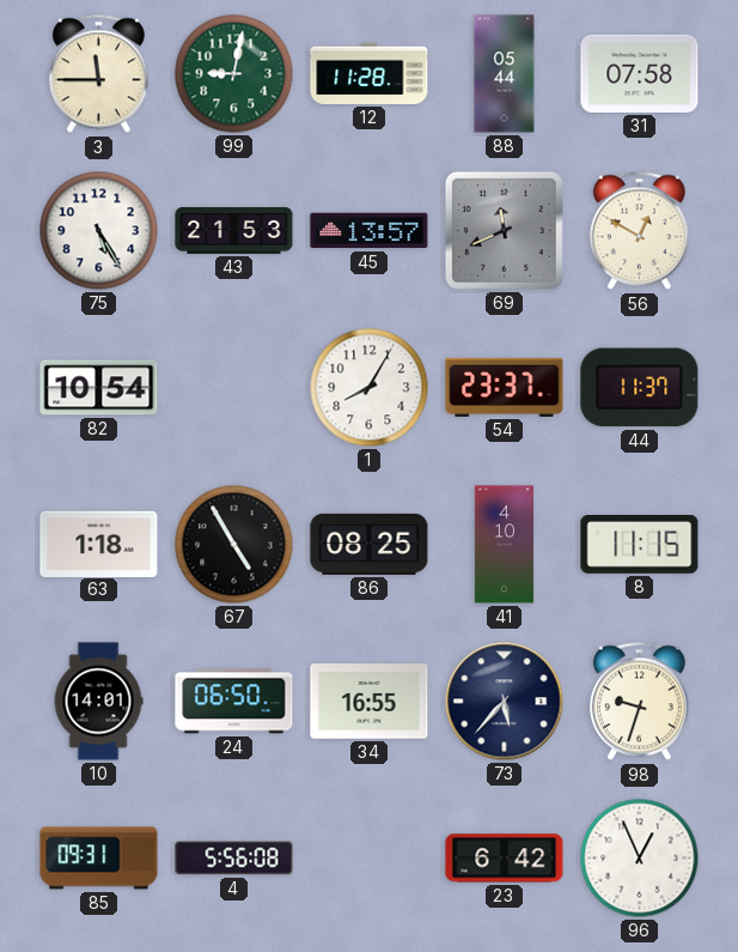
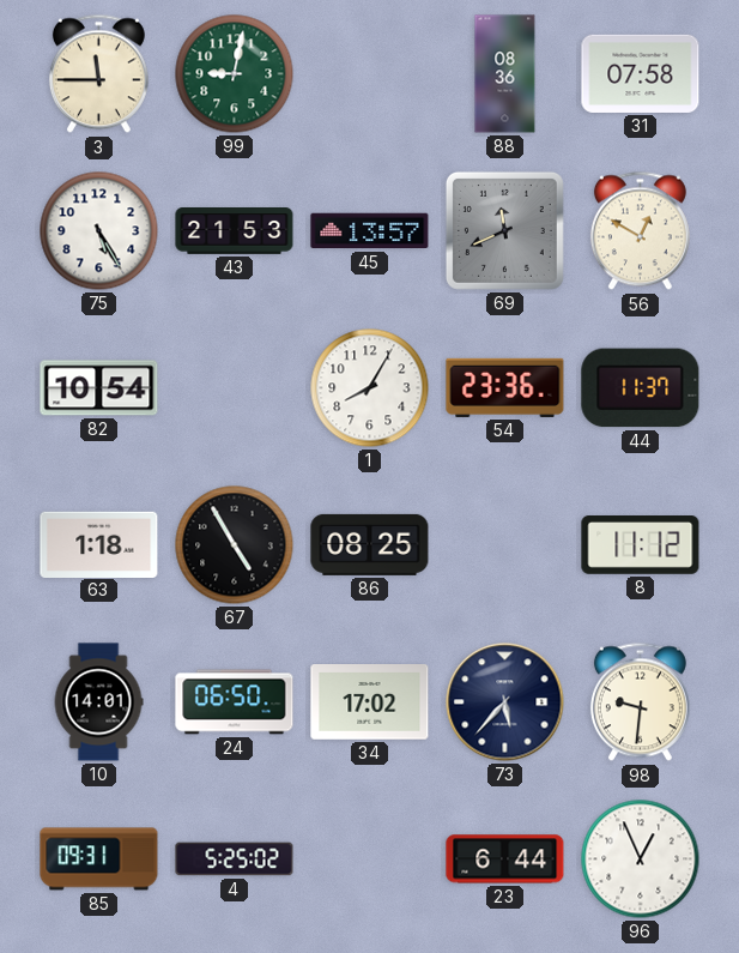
12: 11:28 -> none (370, 73)
88: 05:44 -> 08:36 (505, 74)
54: 23:37 -> 23:36 (505, 387)
41: 4:10 -> none (504, 545)
8: 11:15 -> 11:12 (641, 545)
34: 16:55 -> 17:02 (370, 702)
98: 9:33 -> 9:31 (640, 702)
4: 5:56 -> 5:25 (235, 859)
23: 6:42 -> 6:44 (505, 859)
